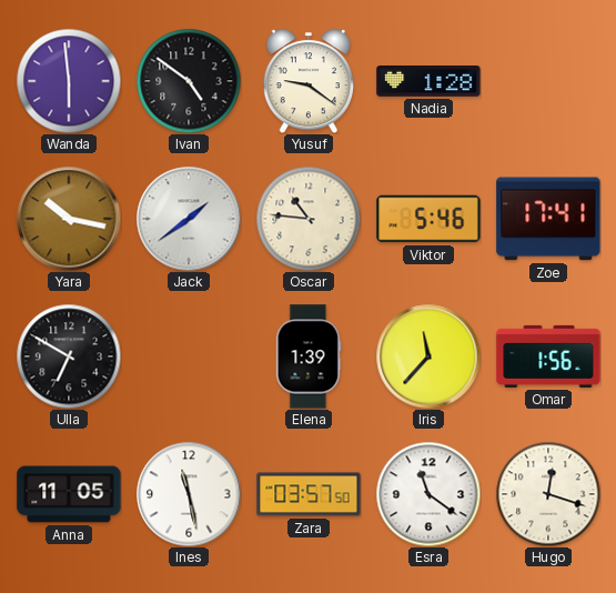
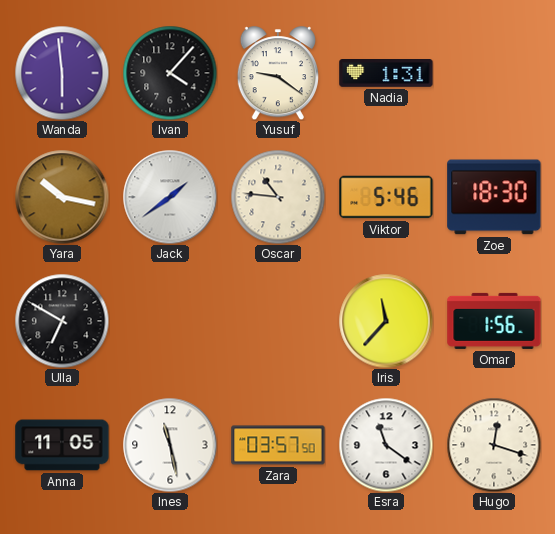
Ivan: 4:51 -> 4:07 (170, 73)
Nadia: 1:28 -> 1:31 (386, 74)
Zoe: 17:41 -> 18:30 (494, 197)
Elena: 1:39 -> none (309, 356)
